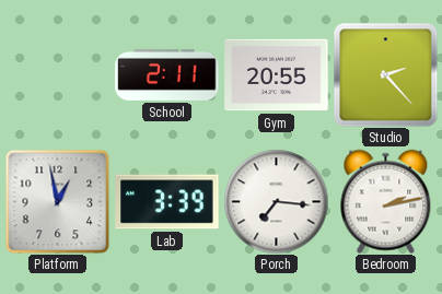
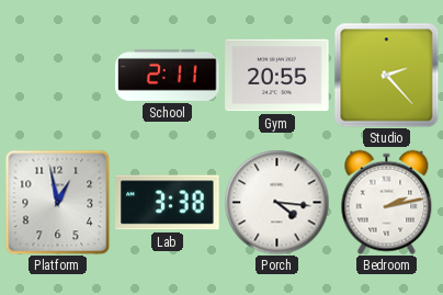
Lab: 3:39 -> 3:38 (168, 203)
Porch: 7:16 -> 4:16 (276, 202)
